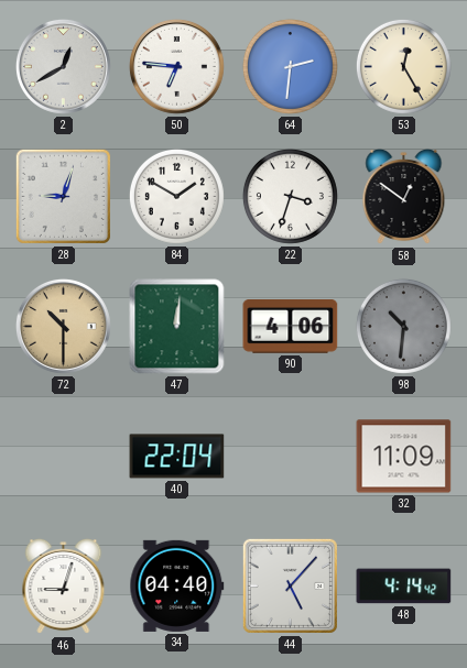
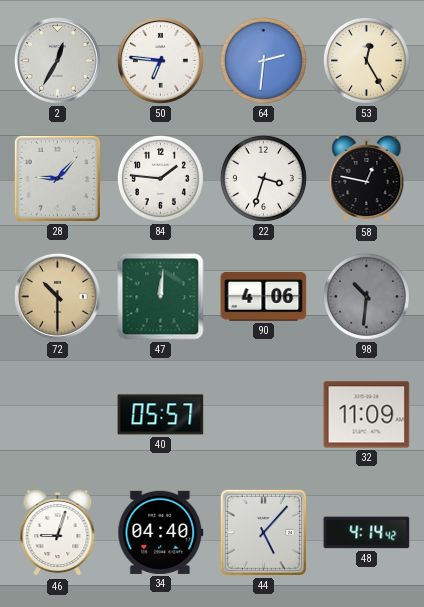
2: 12:40 -> 12:35 (57, 60)
28: 9:03 -> 9:07 (57, 178)
84: 1:50 -> 1:46 (160, 178)
58: 12:51 -> 12:47 (367, 179)
40: 22:04 -> 05:57 (161, 415)
